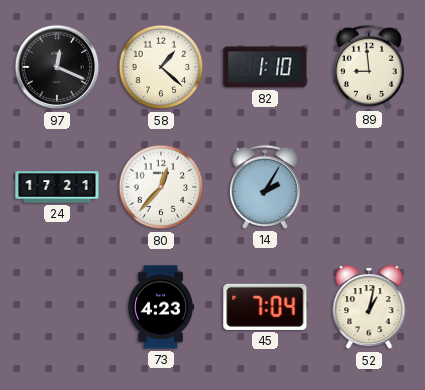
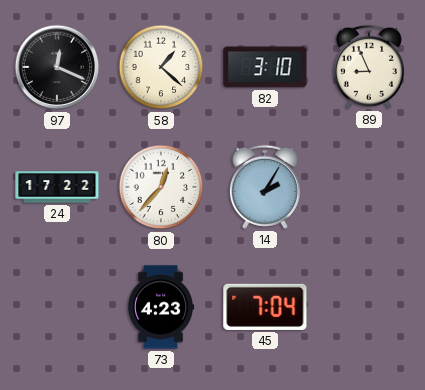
82: 1:10 -> 3:10 (265, 67)
89: 8:59 -> 8:56 (369, 67)
24: 17:21 -> 17:22 (57, 187)
52: 1:02 -> none (369, 308)
